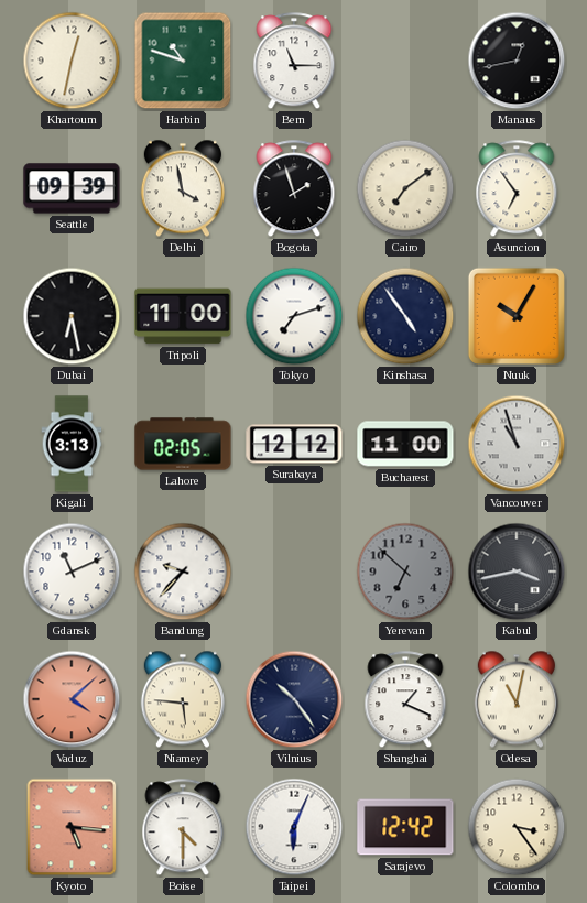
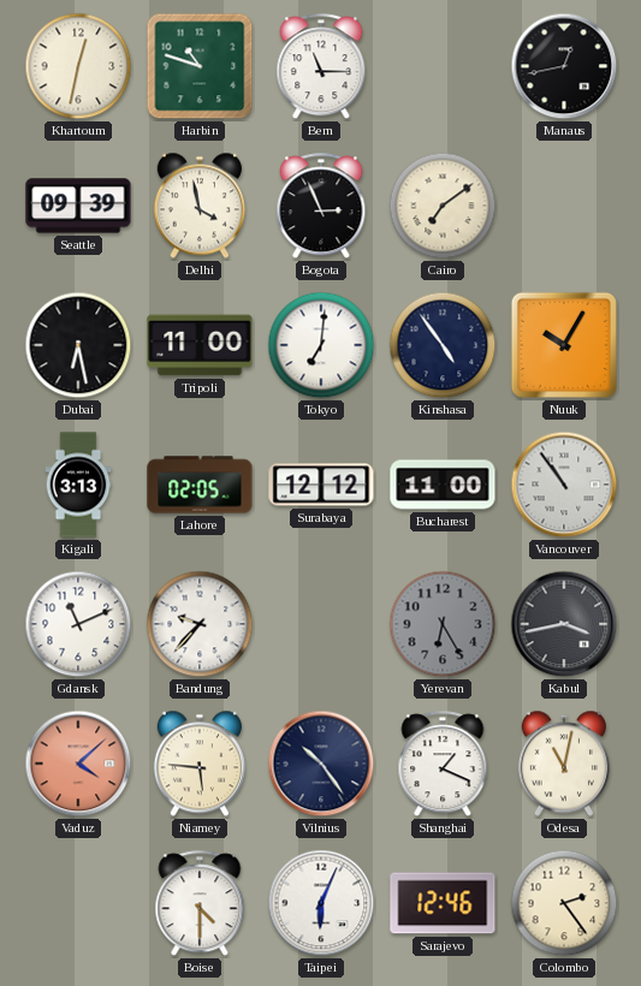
Bogota: 1:57 -> 2:56 (321, 207)
Asuncion: 6:54 -> none (517, 189)
Tokyo: 7:12 -> 7:01 (321, 345)
Vancouver: 10:57 -> 10:54 (564, 485)
Yerevan: 6:52 -> 6:25 (443, 624)
Kyoto: 5:16 -> none (72, 827)
Sarajevo: 12:42 -> 12:46 (443, 903)
Colombo: 3:24 -> 2:24 (564, 903)
